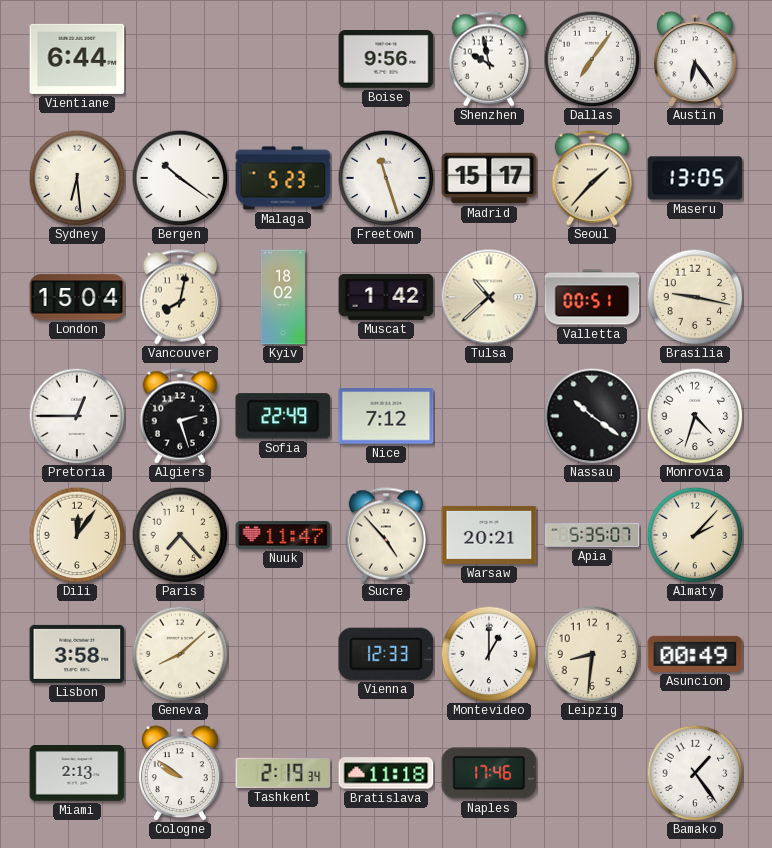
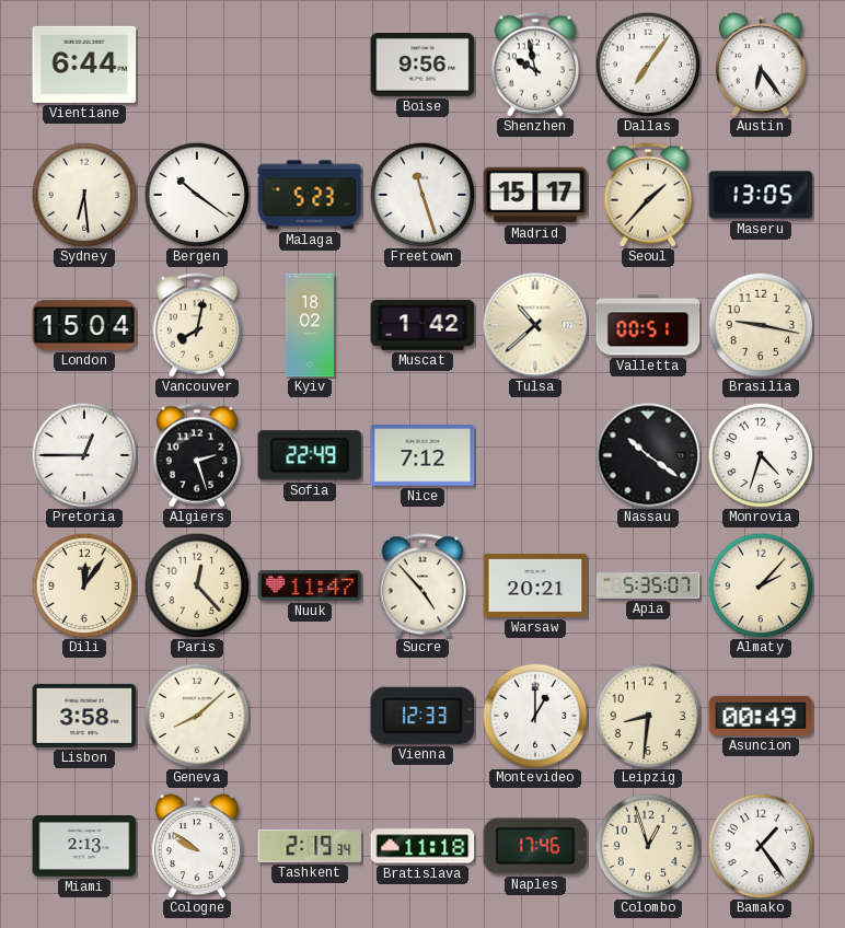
Paris: 7:23 -> 12:23 (197, 585)
Colombo: none -> 12:57 (648, 846)
